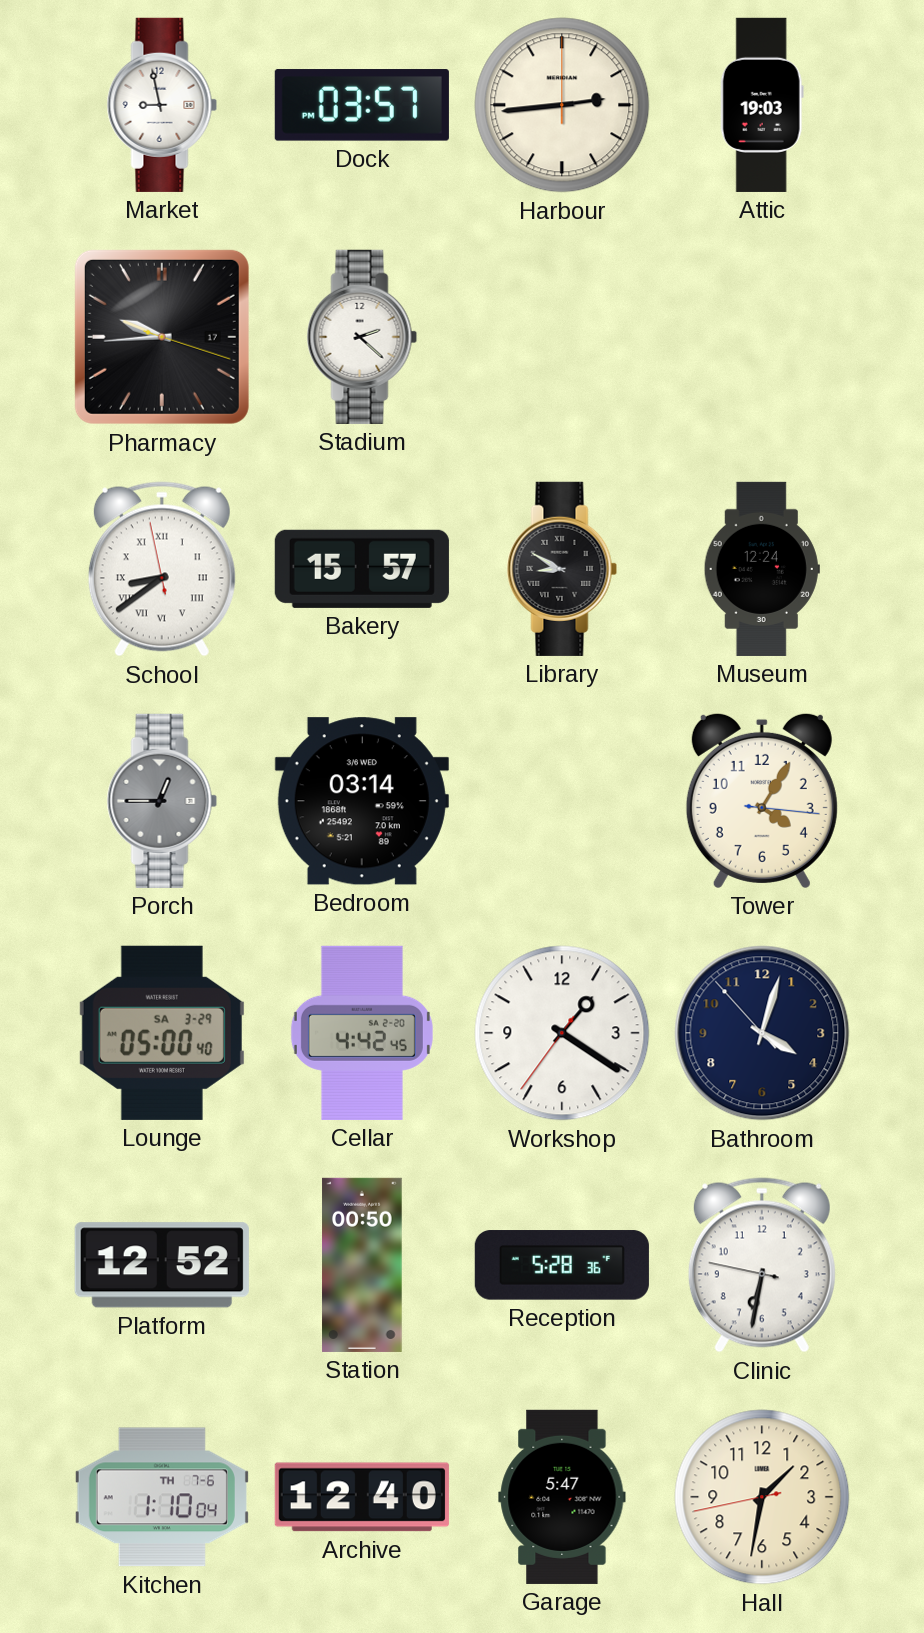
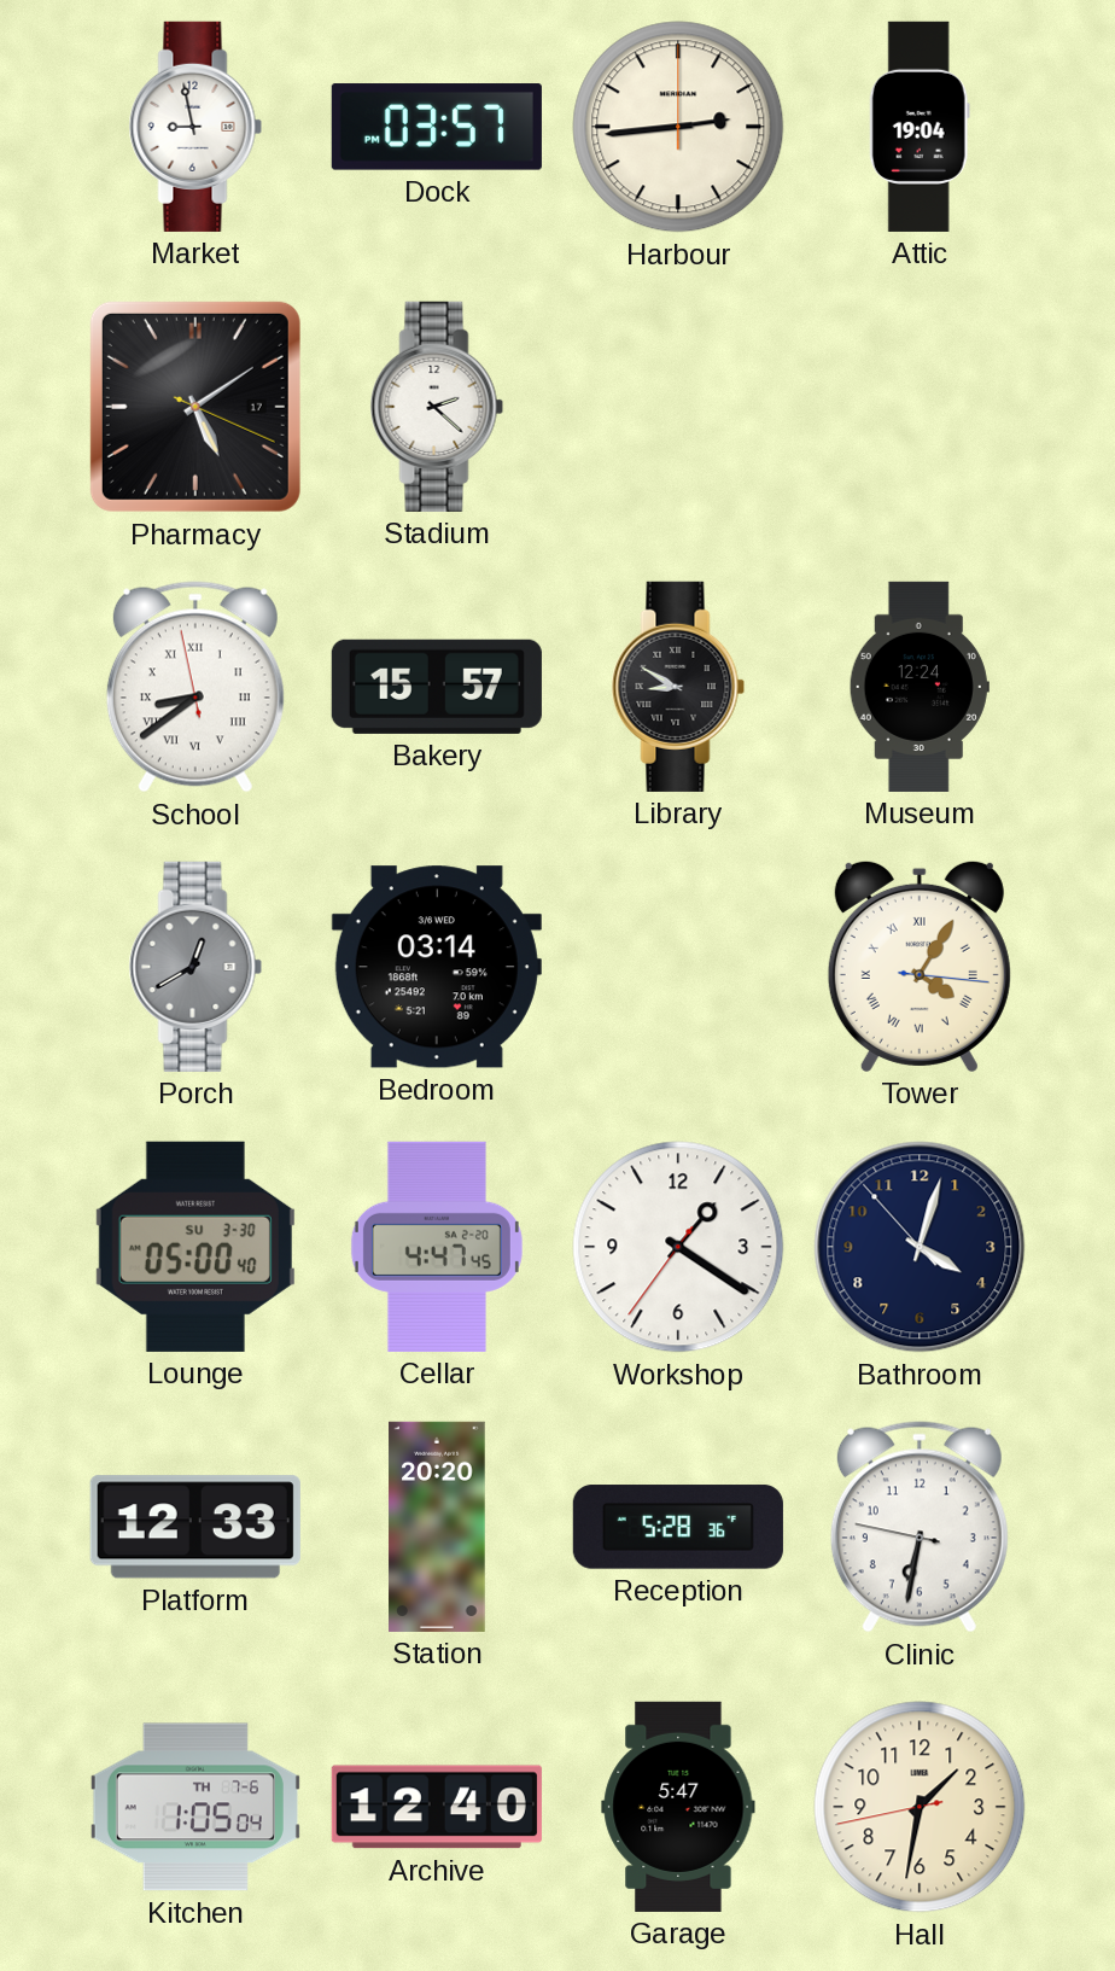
Attic: 19:03 -> 19:04 (920, 127)
Pharmacy: 9:44 -> 5:09 (195, 407)
Porch: 12:45 -> 12:40 (195, 967)
Tower numerals: Arabic -> Roman (920, 966)
Lounge date: SA 3-29 -> SU 3-30 (195, 1247)
Cellar: 4:42 -> 4:47 (437, 1247)
Platform: 12:52 -> 12:33 (195, 1527)
Station: 00:50 -> 20:20 (437, 1527)
Kitchen: 1:10 -> 1:05 (195, 1807)
